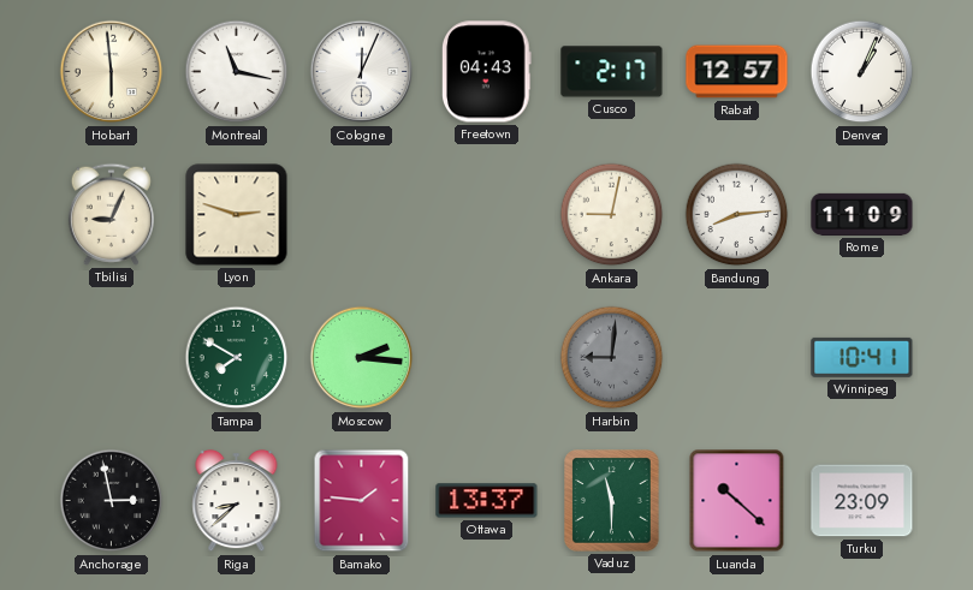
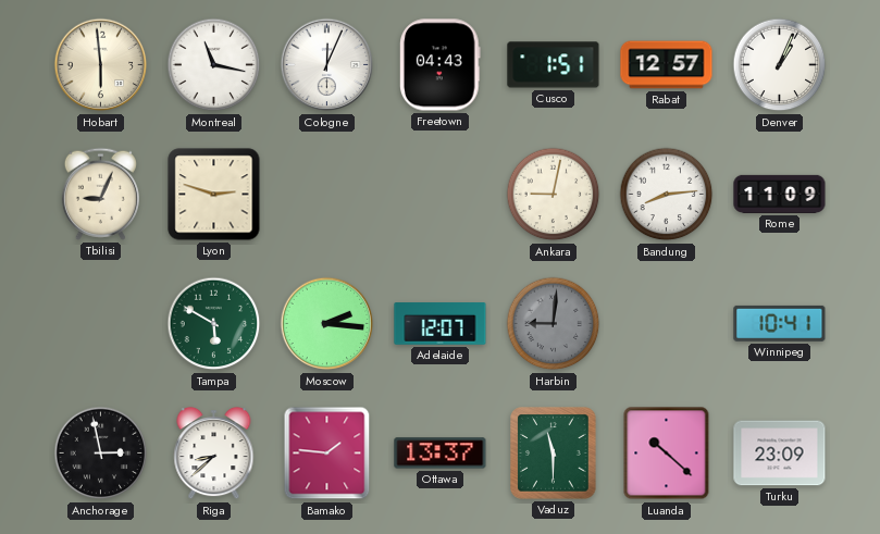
Cusco: 2:17 -> 1:51 (554, 65)
Tampa: 7:50 -> 5:50 (214, 324)
Adelaide: none -> 12:07 (441, 324)
